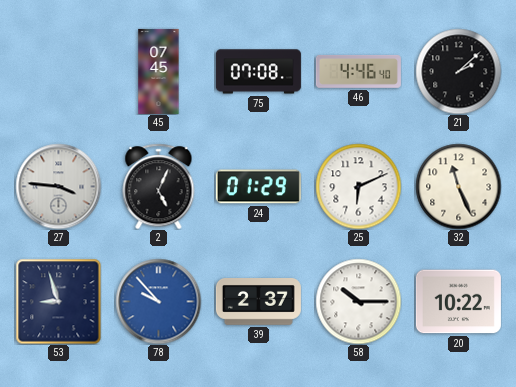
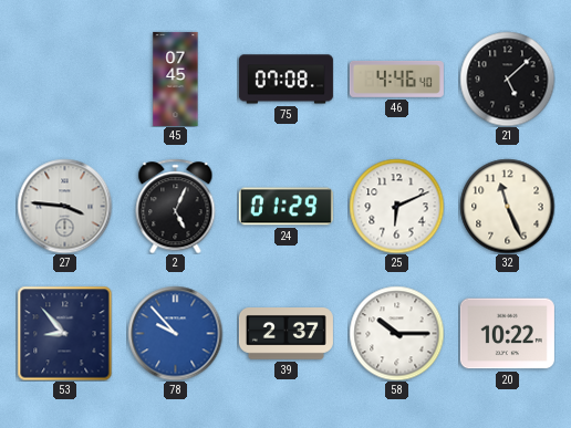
21: 2:08 -> 5:08 (507, 79)
53: 8:57 -> 8:53 (64, 333)
